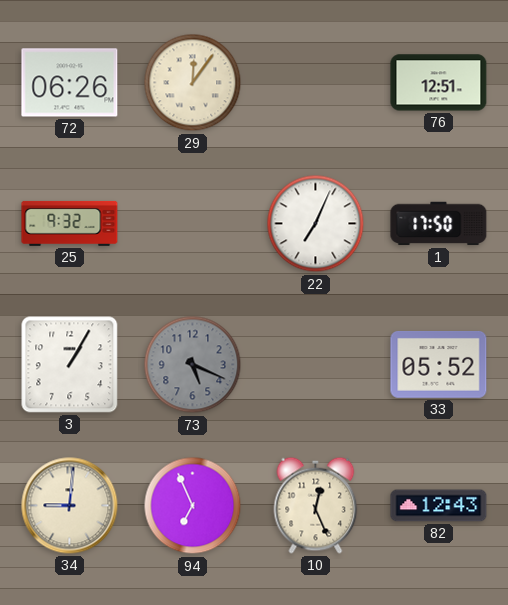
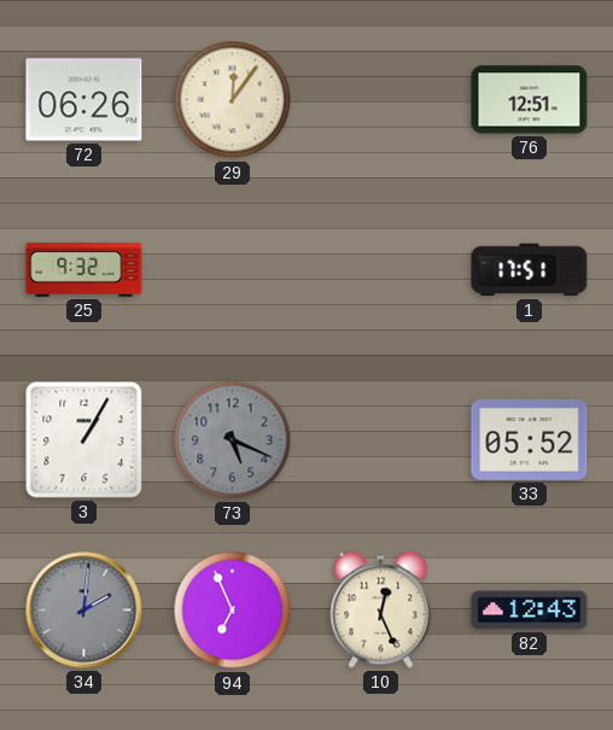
22: 7:04 -> none (316, 224)
1: 17:50 -> 17:51 (530, 270)
34: 9:01 -> 2:01 (84, 611)
34 dial: cream -> grey (84, 611)
